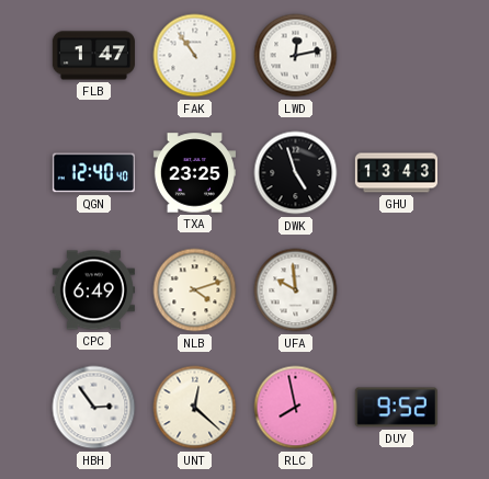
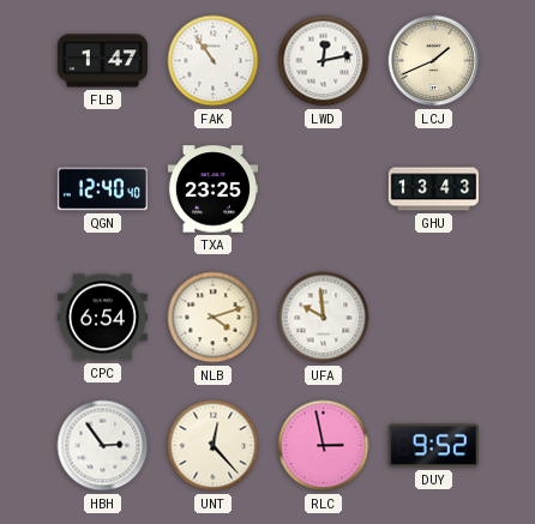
LCJ: none -> 1:41 (434, 61)
DWK: 4:57 -> none (296, 173)
CPC: 6:49 -> 6:54 (102, 318)
UNT: 12:22 -> 12:23 (214, 446)
RLC: 7:58 -> 2:58 (324, 446)
